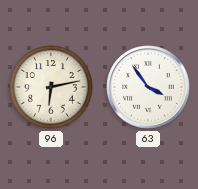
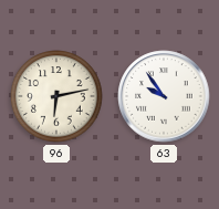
63: 3:54 -> 9:54 (164, 96)
